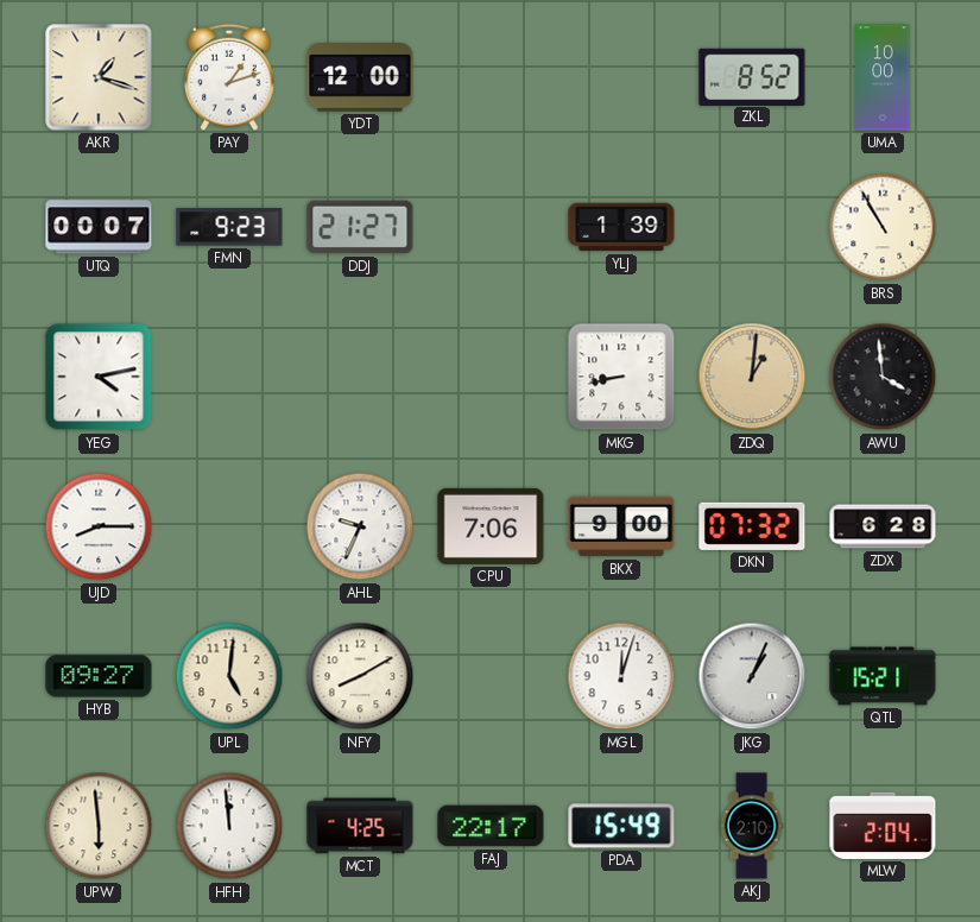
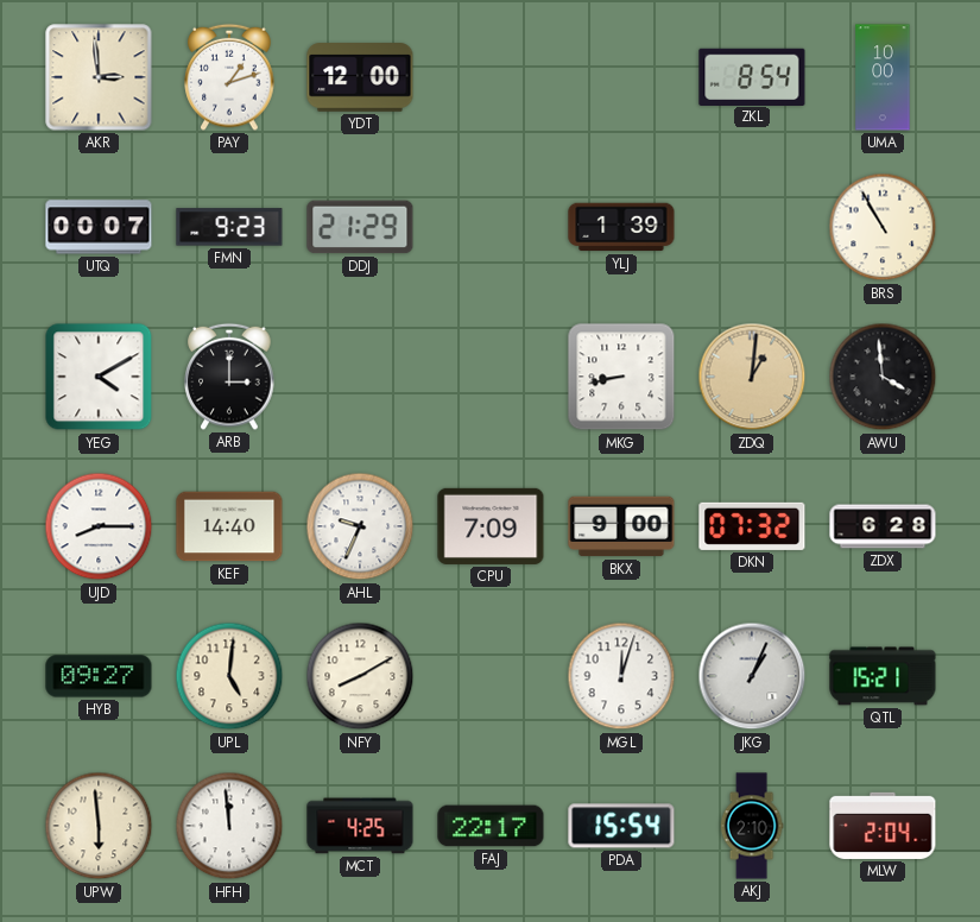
AKR: 1:18 -> 2:59 (99, 77)
ZKL: 8:52 -> 8:54 (752, 76)
DDJ: 21:27 -> 21:29 (360, 227)
YEG: 4:13 -> 4:10 (99, 377)
ARB: none -> 3:00 (229, 377)
KEF: none -> 14:40 (229, 526)
CPU: 7:06 -> 7:09 (491, 526)
PDA: 15:49 -> 15:54 (621, 826)
